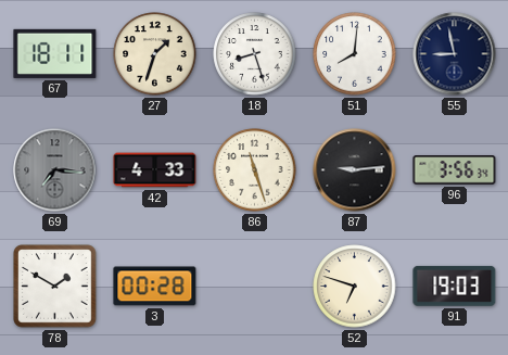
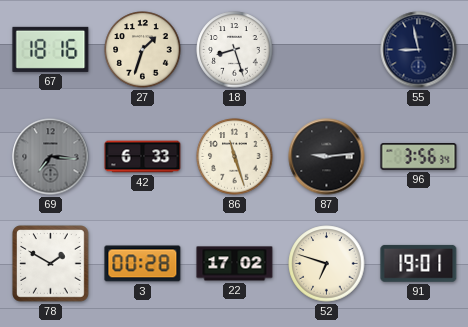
67: 18:11 -> 18:16 (51, 49)
51: 8:01 -> none (355, 54)
42: 4:33 -> 6:33 (143, 157)
22: none -> 17:02 (235, 264)
91: 19:03 -> 19:01 (419, 263)
